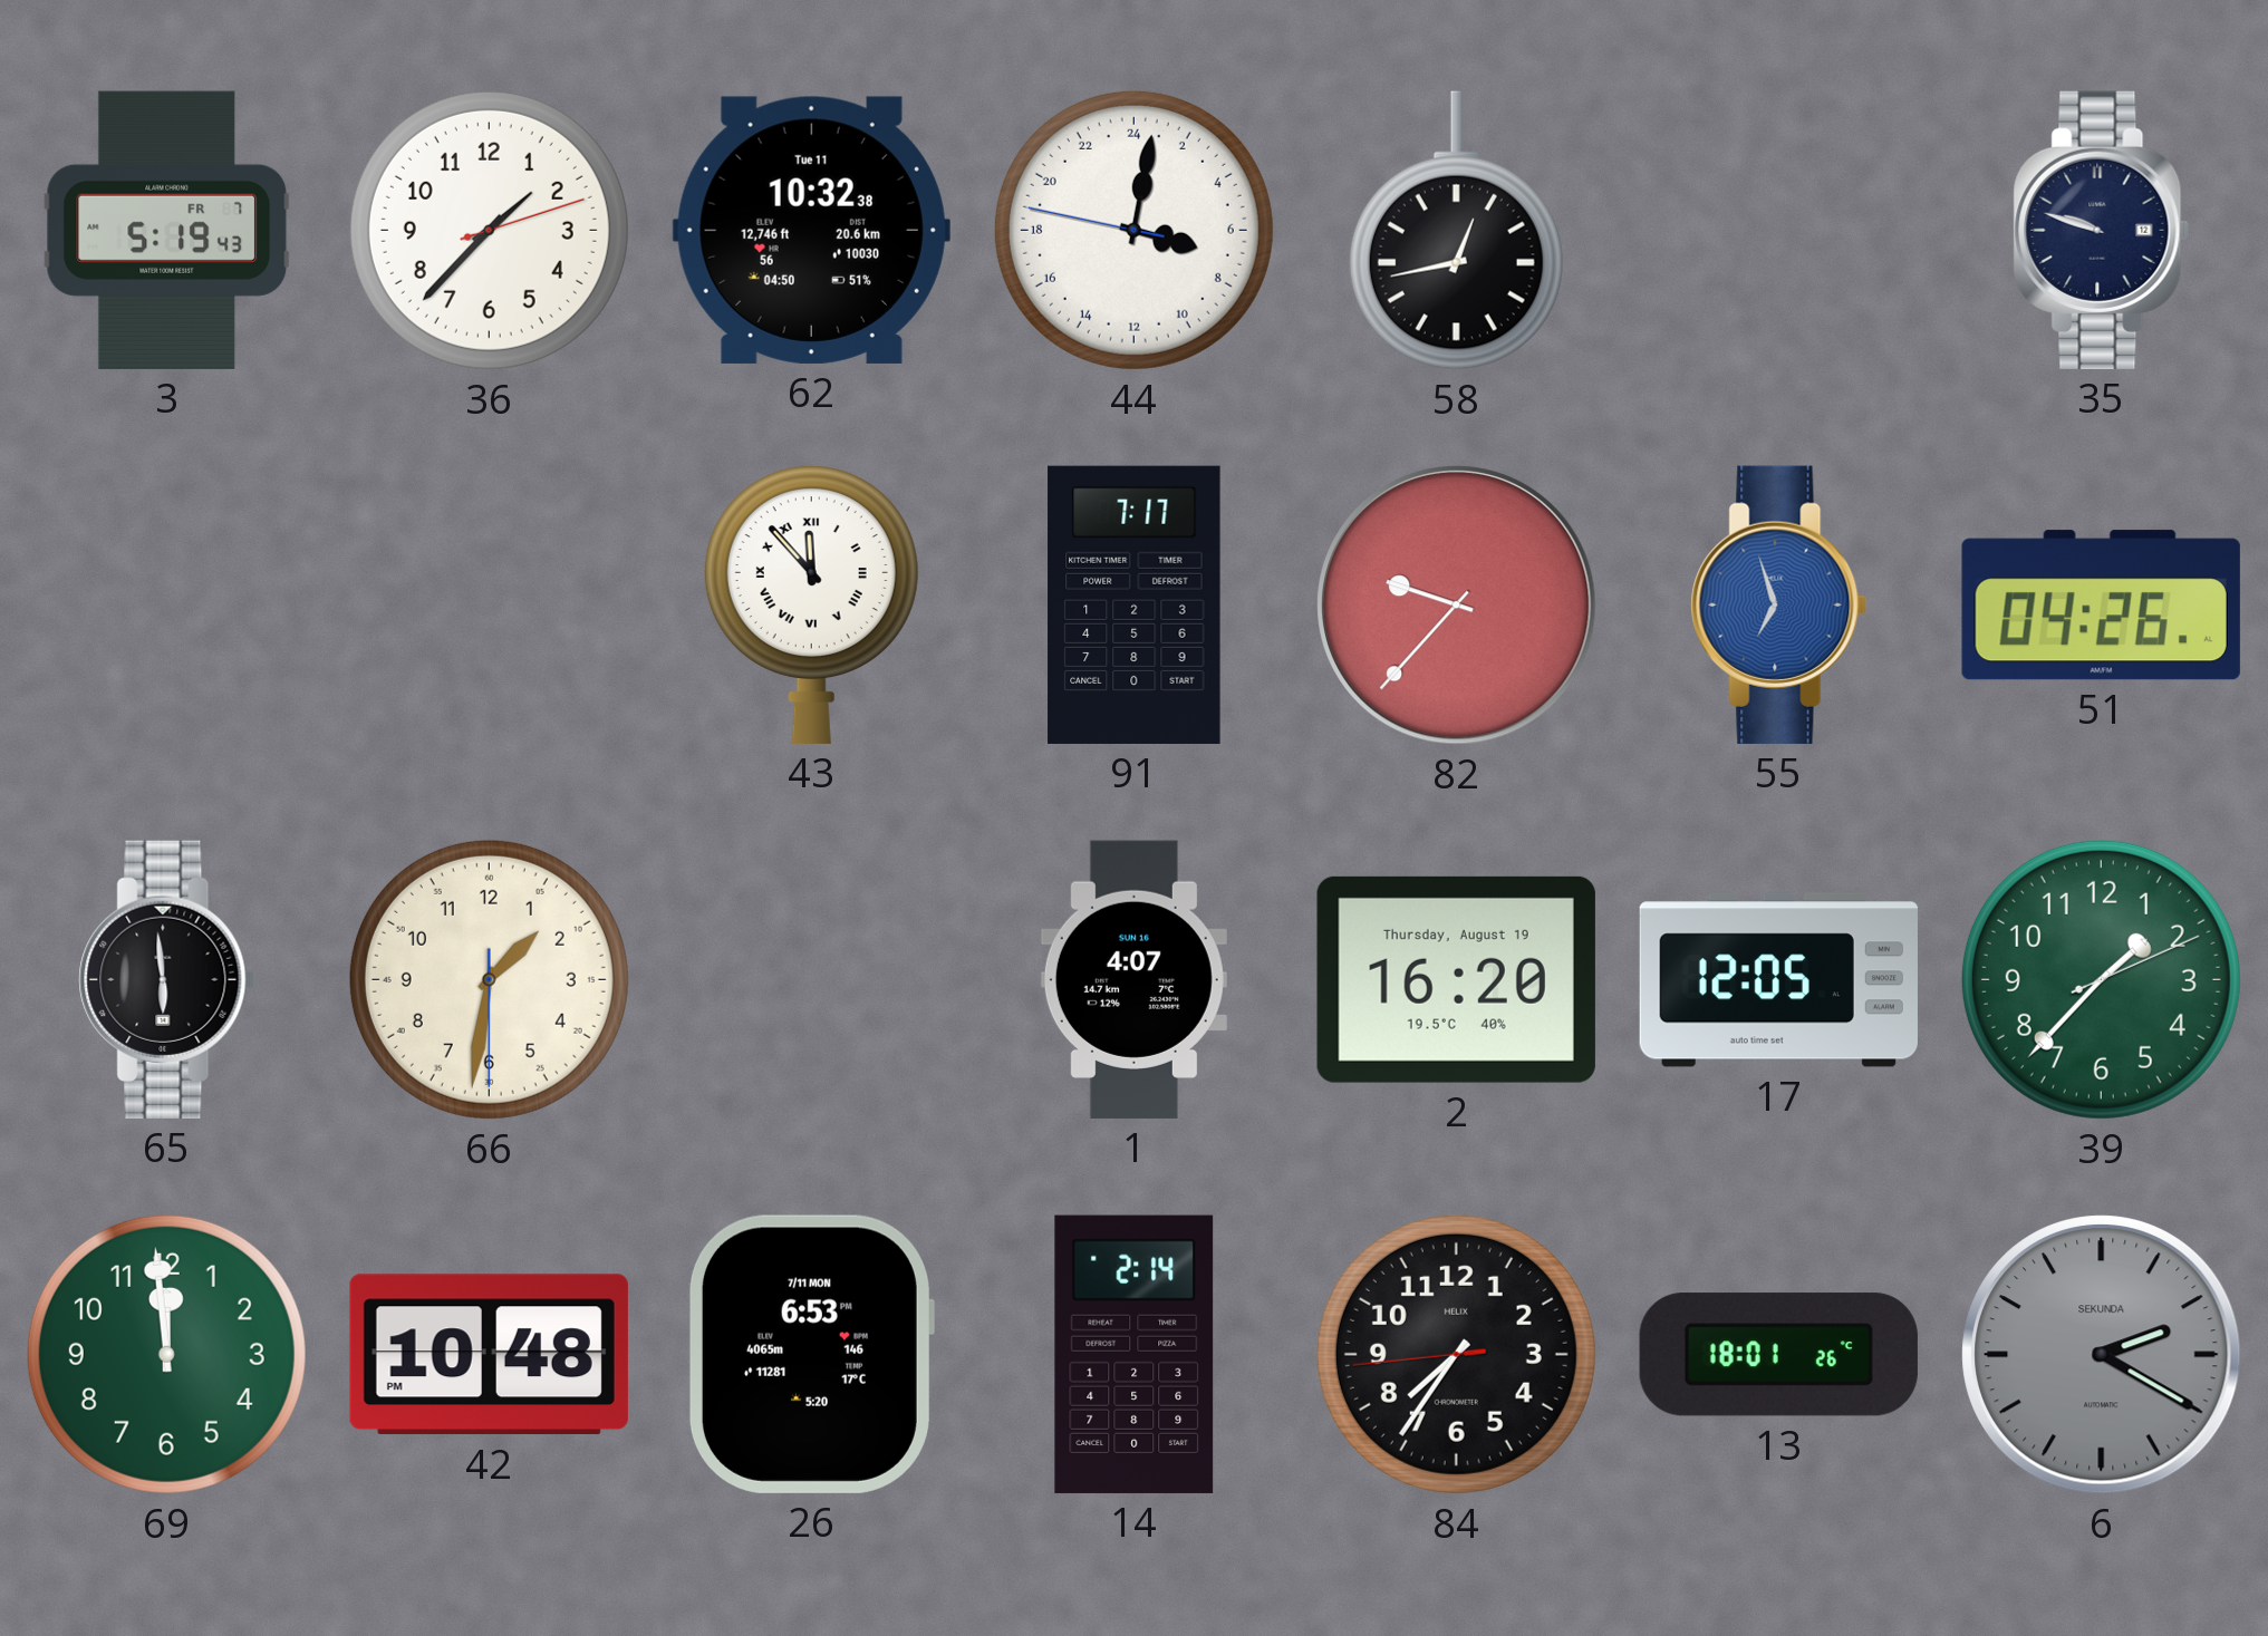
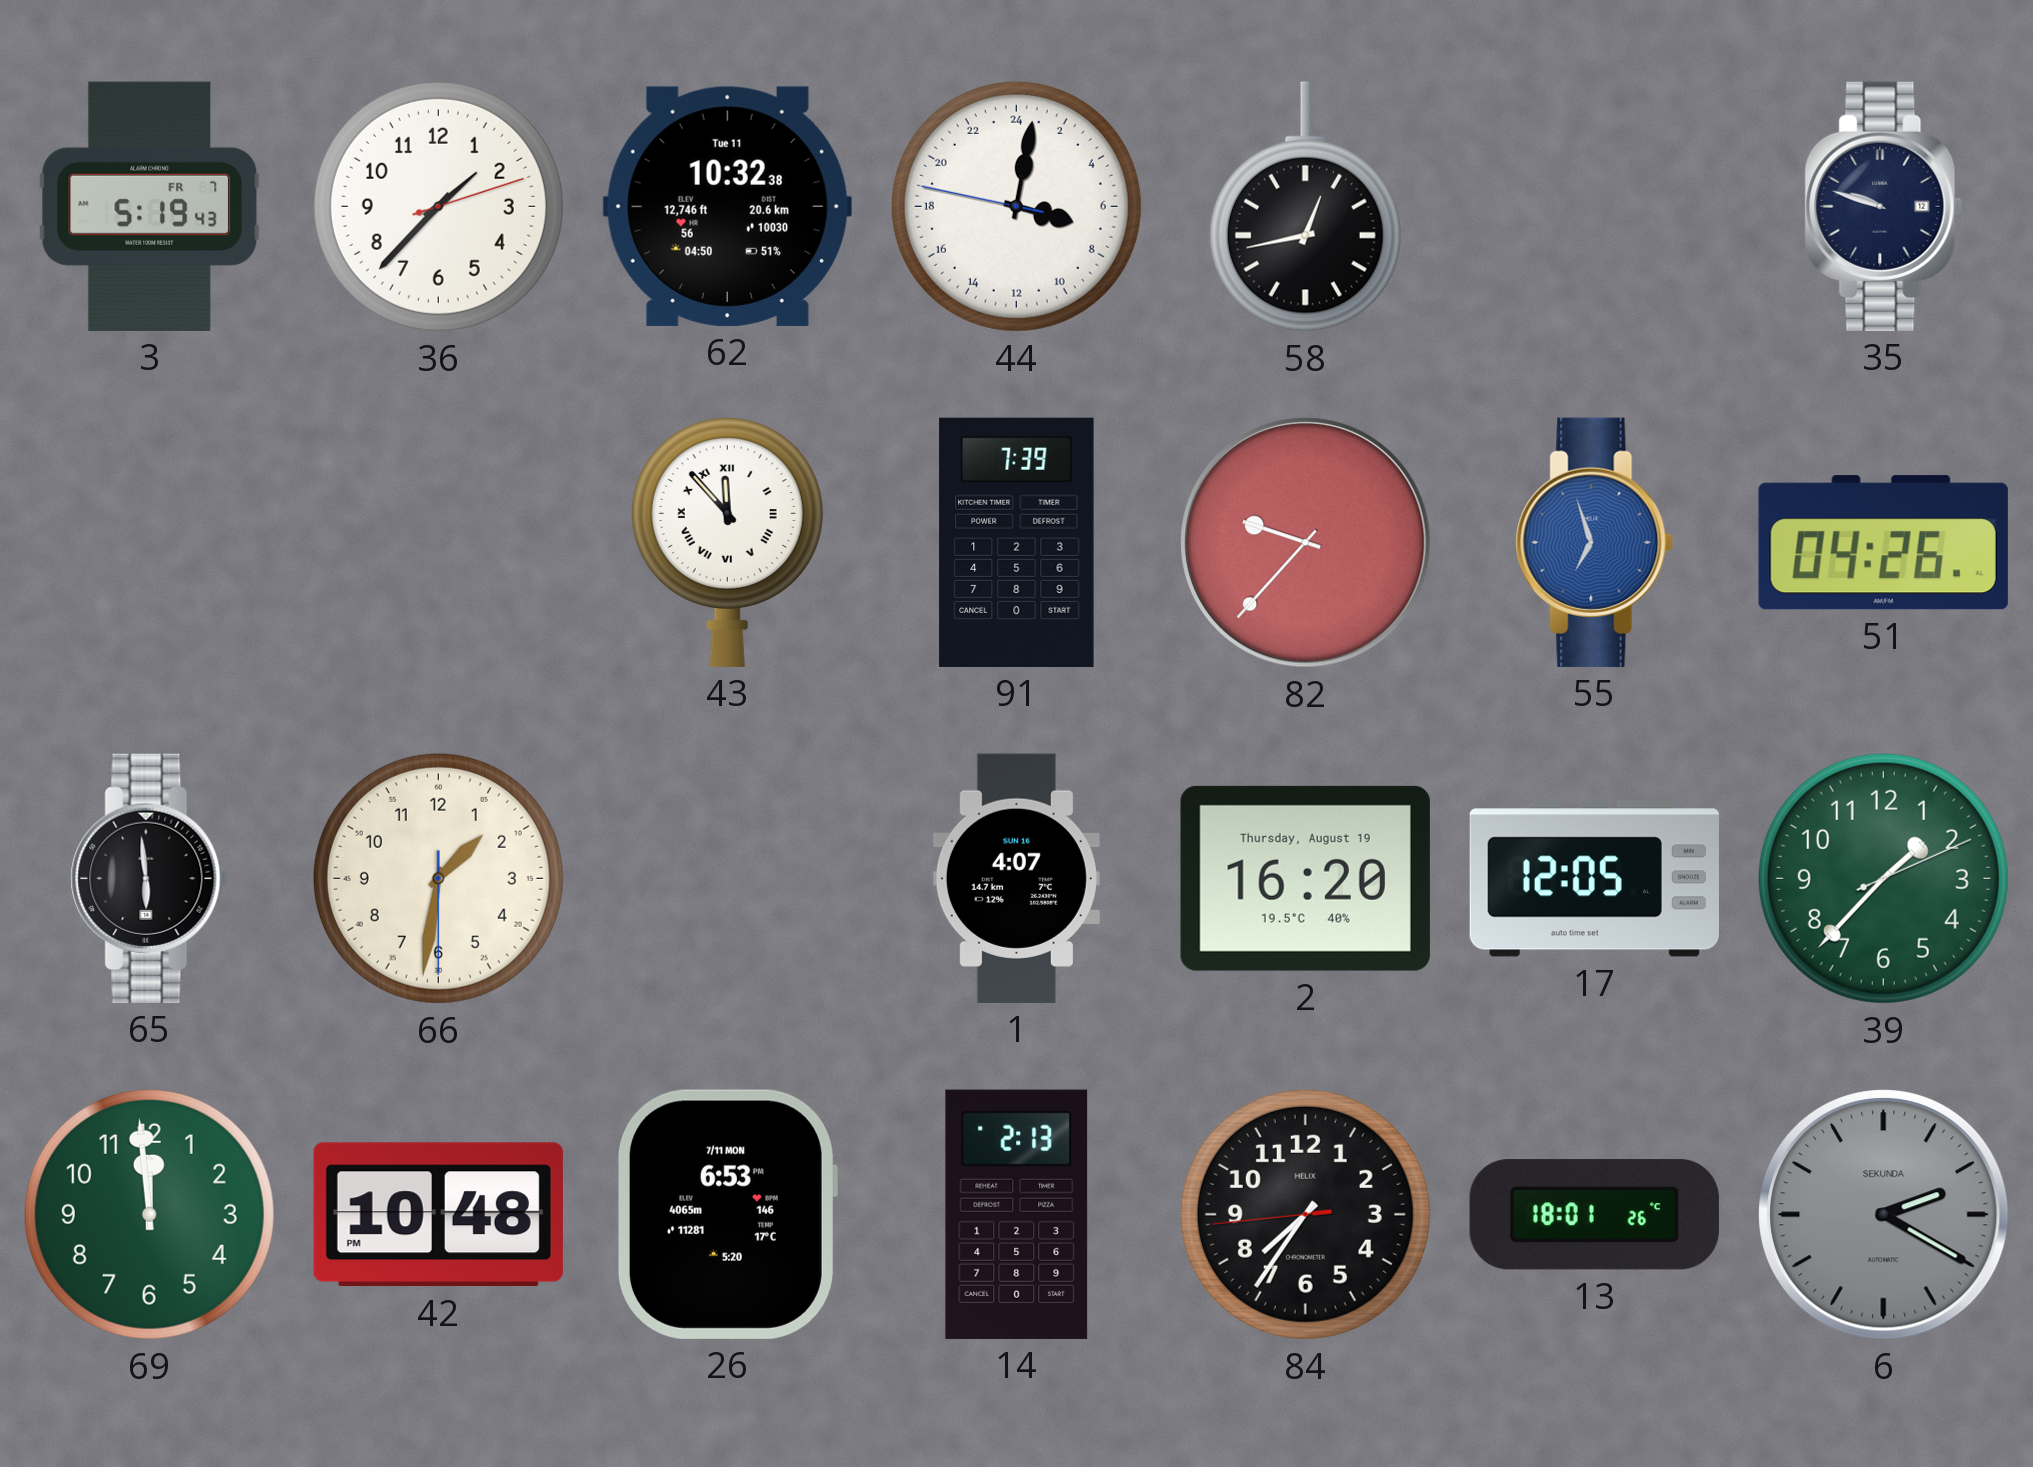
91: 7:17 -> 7:39 (1017, 542)
14: 2:14 -> 2:13 (1017, 1214)
